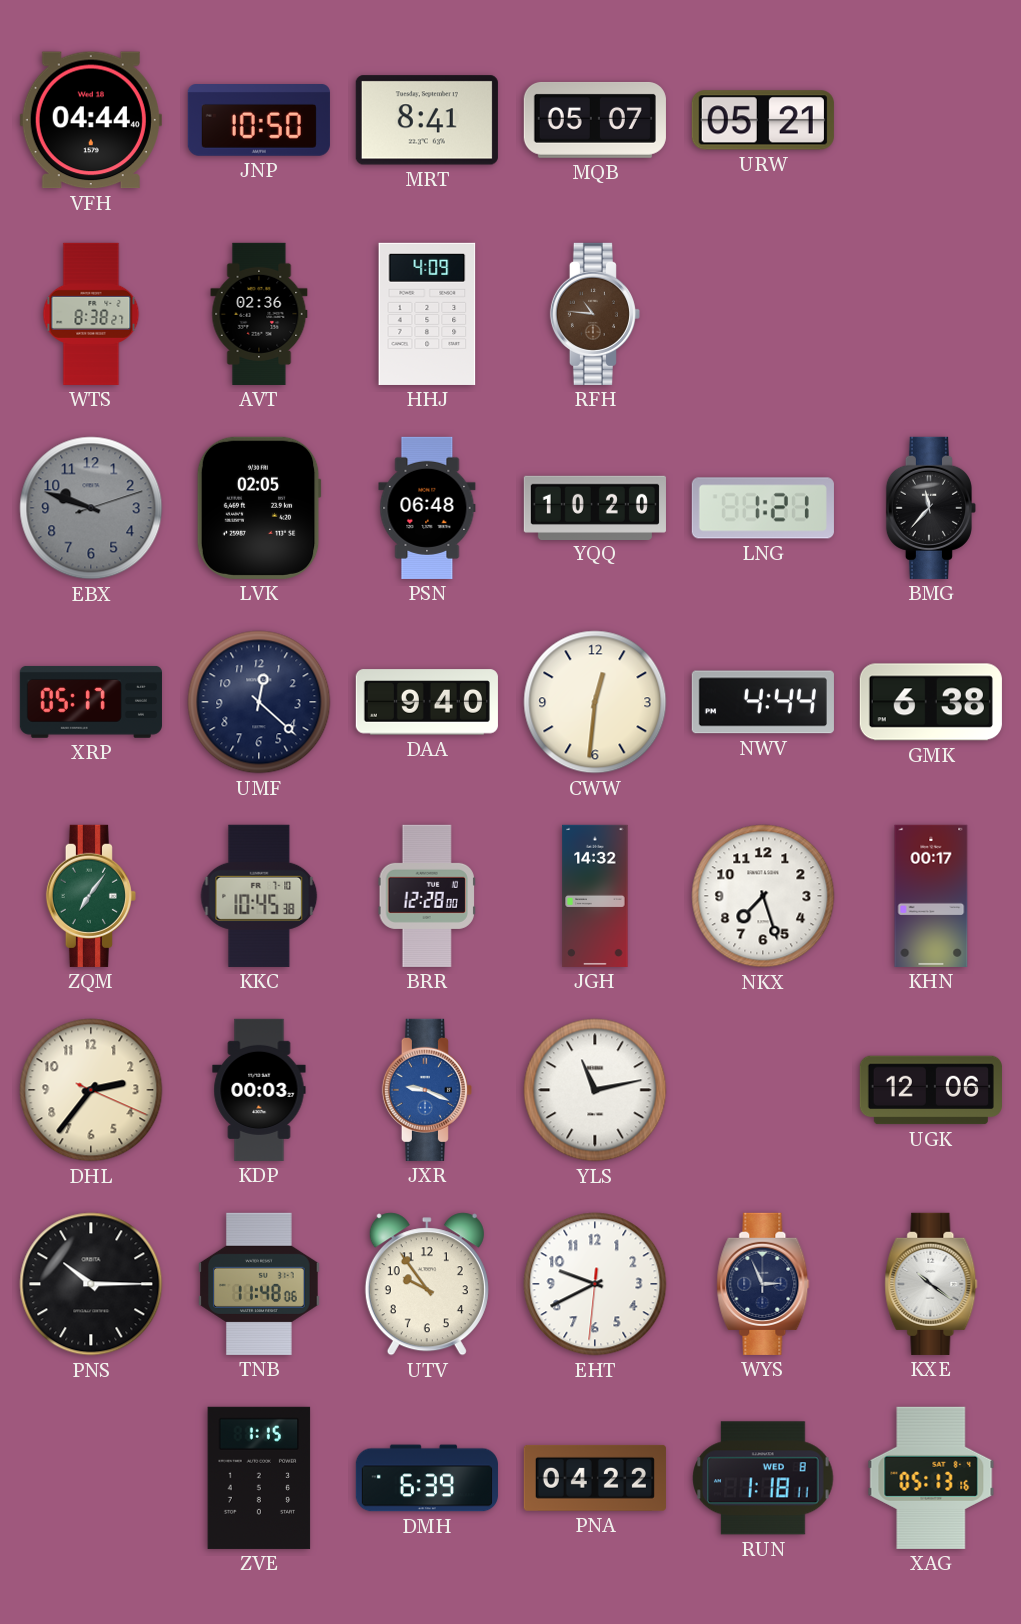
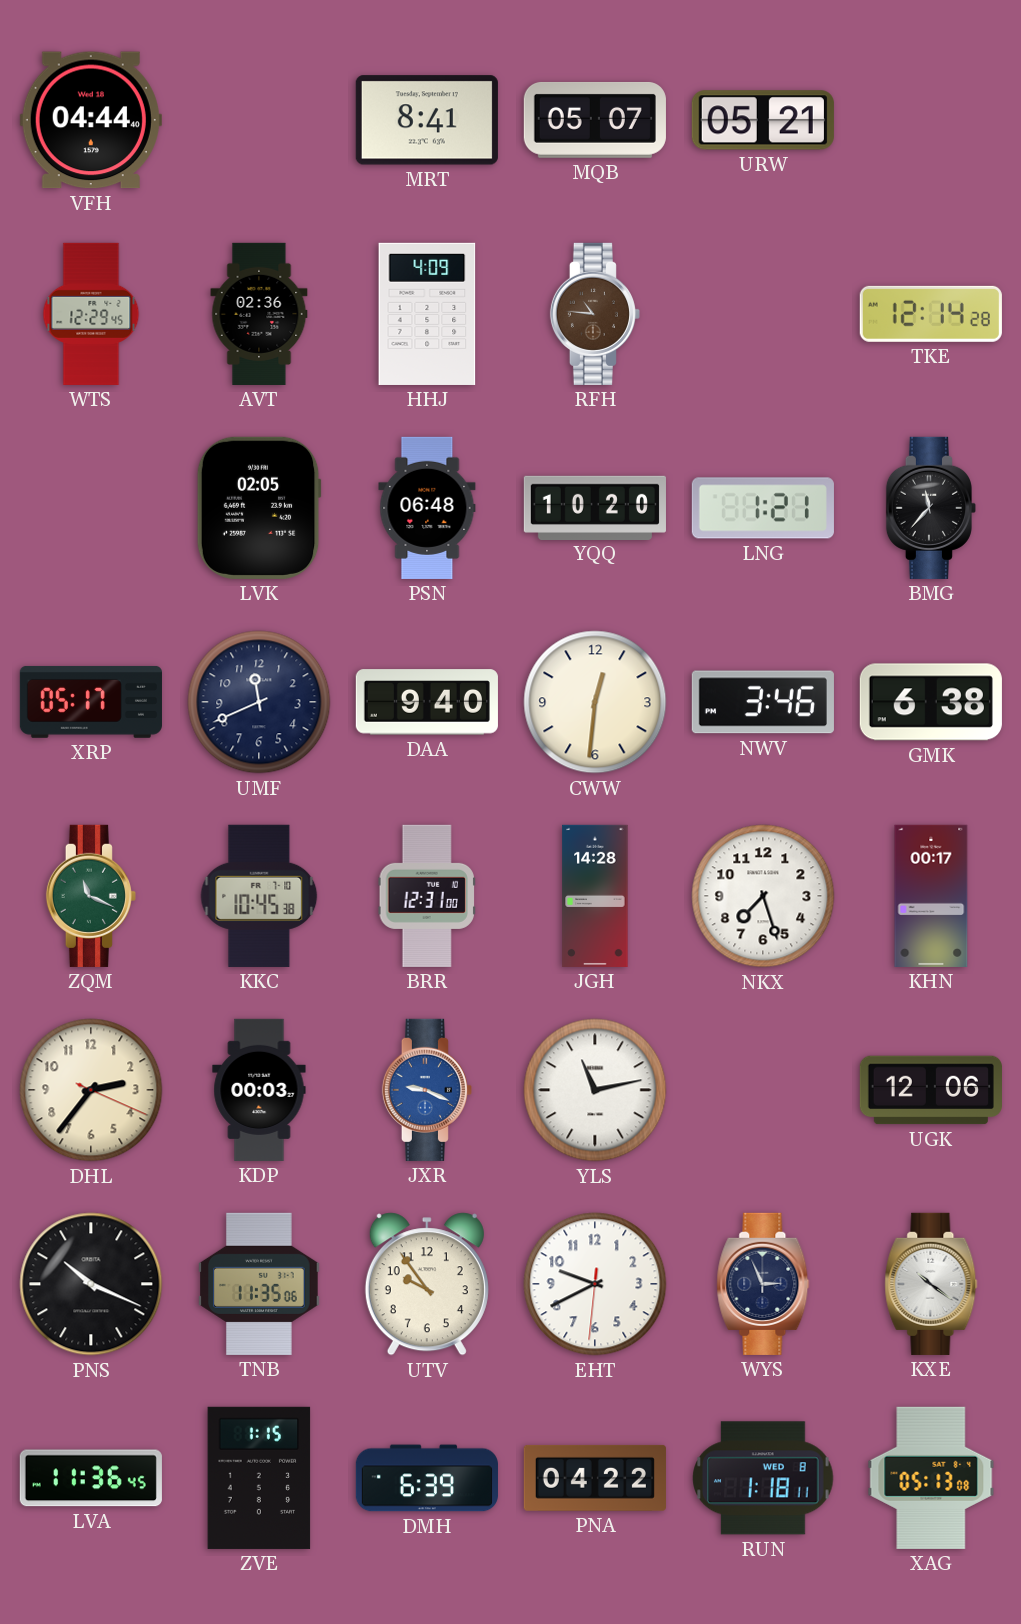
JNP: 10:50 -> none (259, 121)
WTS: 8:38 -> 12:29 (91, 314)
TKE: none -> 12:14 (931, 314)
EBX: 9:48 -> none (91, 508)
UMF: 12:22 -> 11:41 (259, 702)
NWV: 4:44 -> 3:46 (763, 702)
ZQM: 7:06 -> 11:19 (91, 896)
BRR: 12:28 -> 12:31 (427, 896)
JGH: 14:32 -> 14:28 (595, 896)
PNS: 10:15 -> 10:19 (91, 1284)
TNB: 11:48 -> 11:35 (259, 1284)
LVA: none -> 11:36 (91, 1478)
XAG: 05:13:16 -> 05:13:08 (931, 1478)
